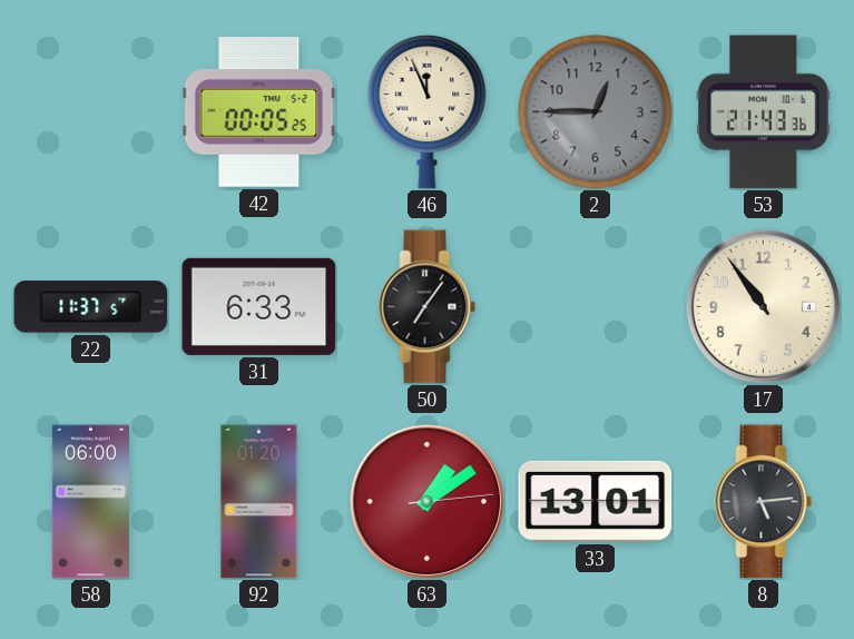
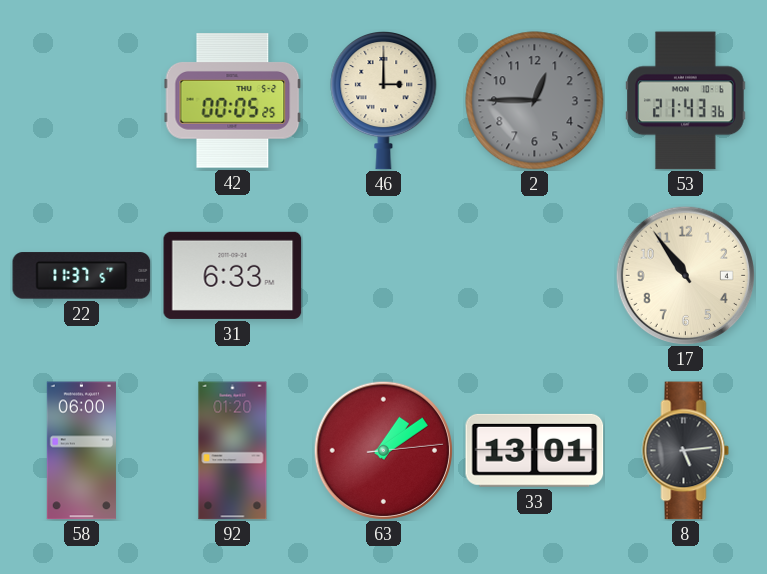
46: 11:56 -> 3:00 (384, 101)
50: 7:06 -> none (428, 307)
